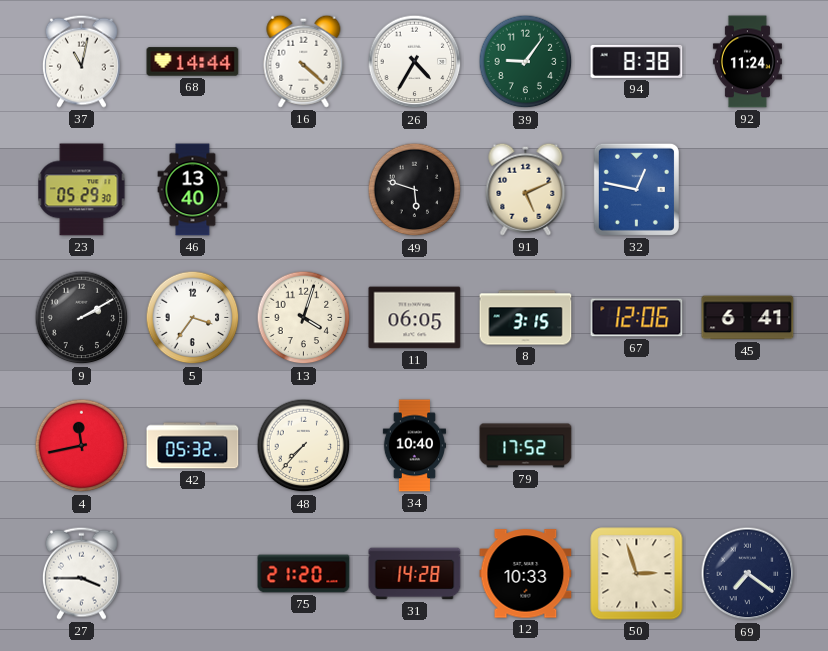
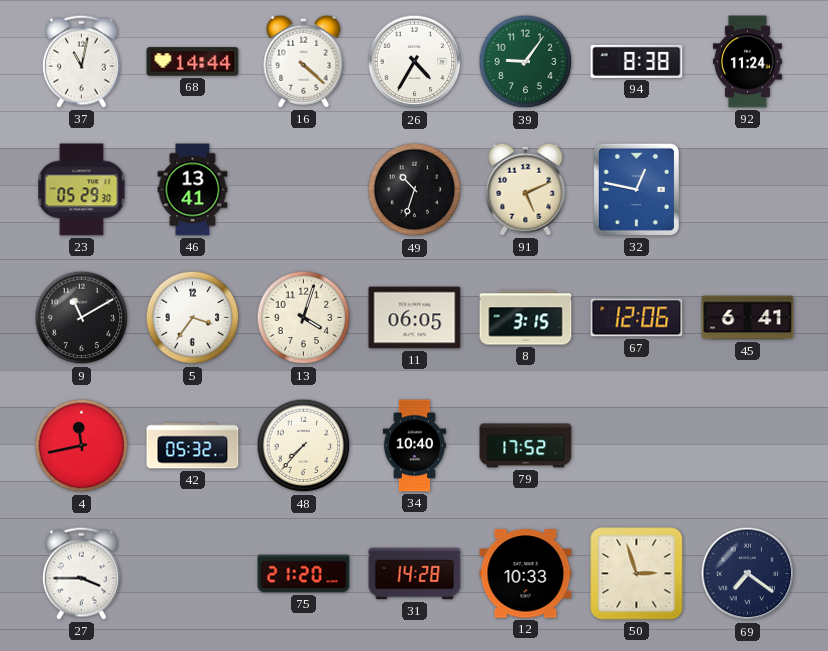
46: 13:40 -> 13:41 (193, 190)
49: 5:48 -> 10:33 (415, 190)
9: 2:10 -> 11:10 (82, 318)
